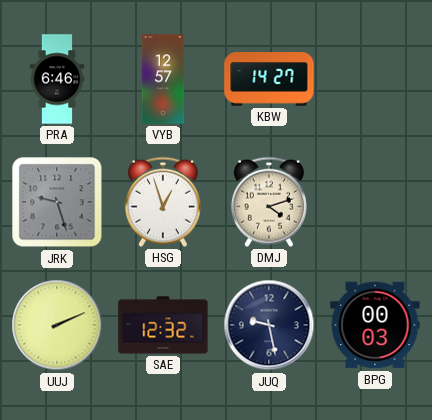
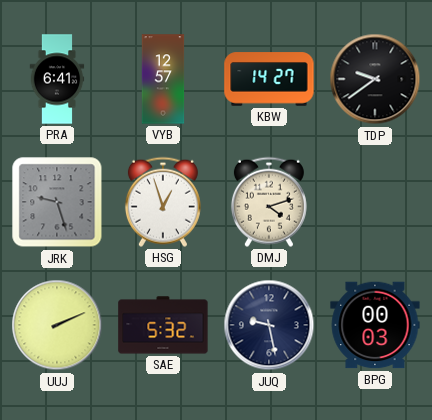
PRA: 6:46 -> 6:41 (57, 79)
TDP: none -> 9:39 (375, 79)
SAE: 12:32 -> 5:32 (163, 325)
